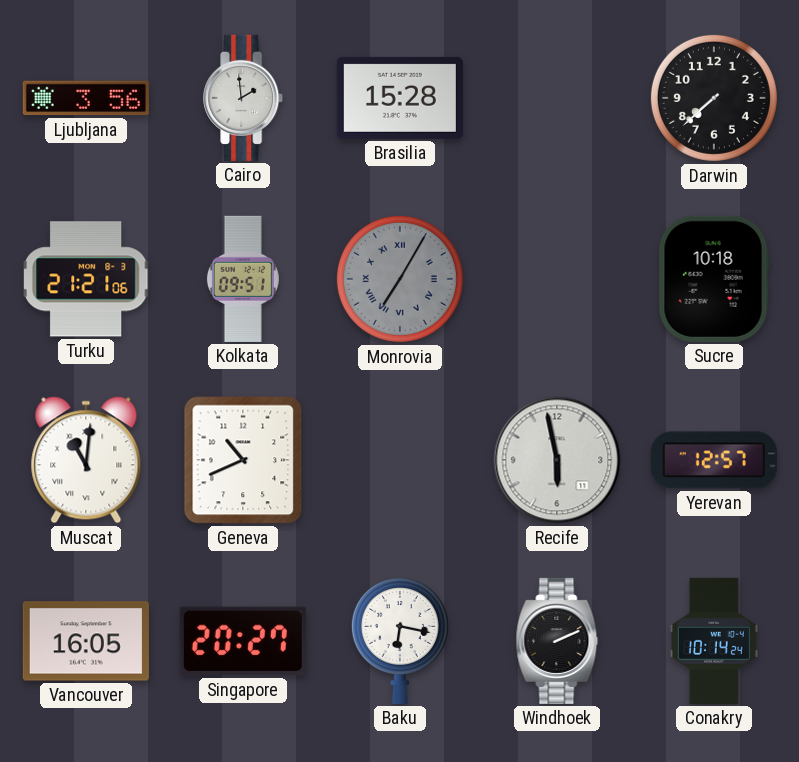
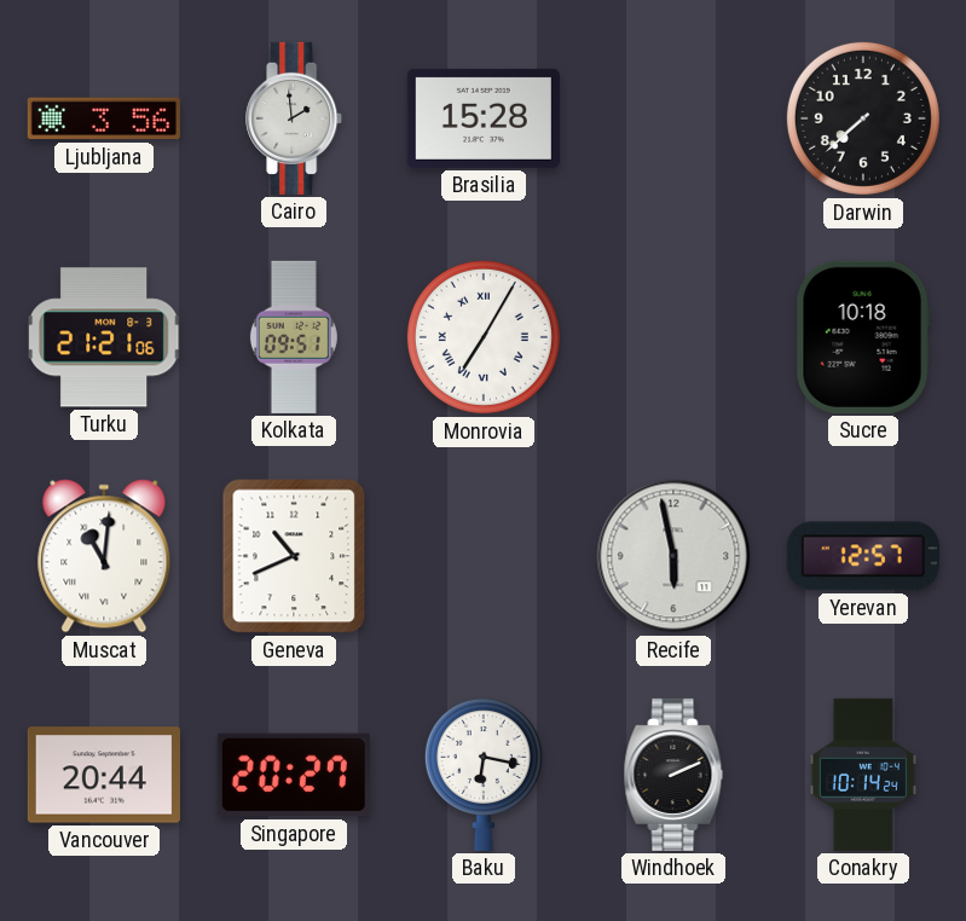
Monrovia dial: grey -> white (484, 337)
Vancouver: 16:05 -> 20:44 (104, 775)
